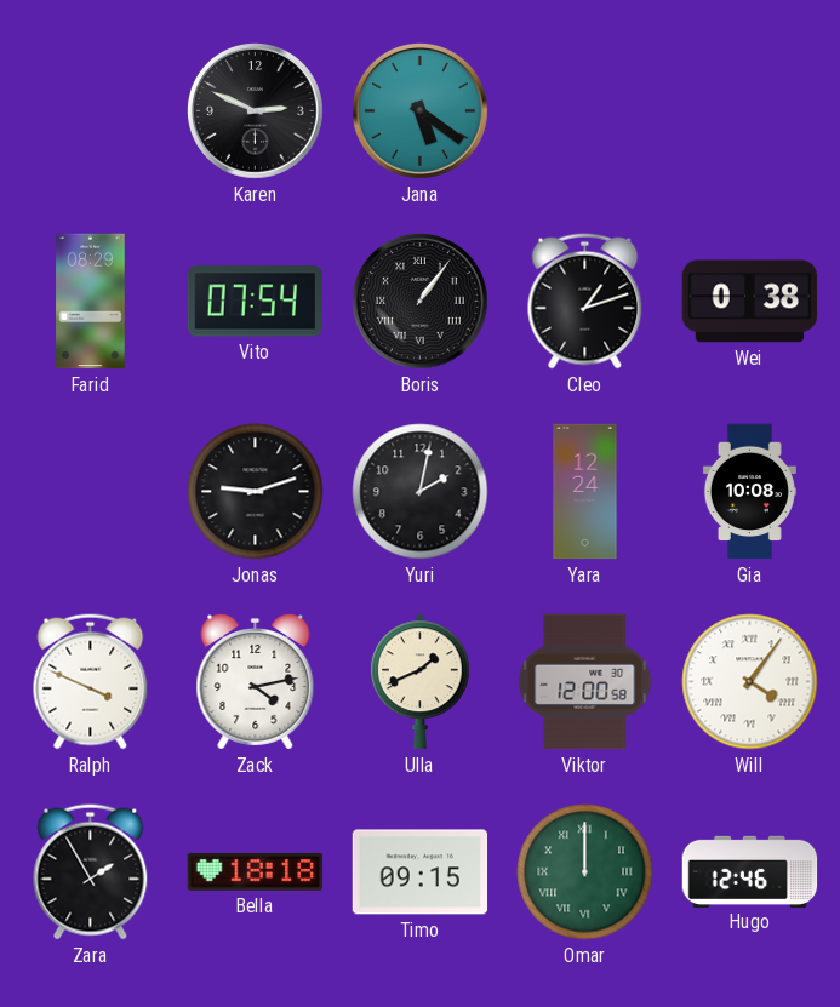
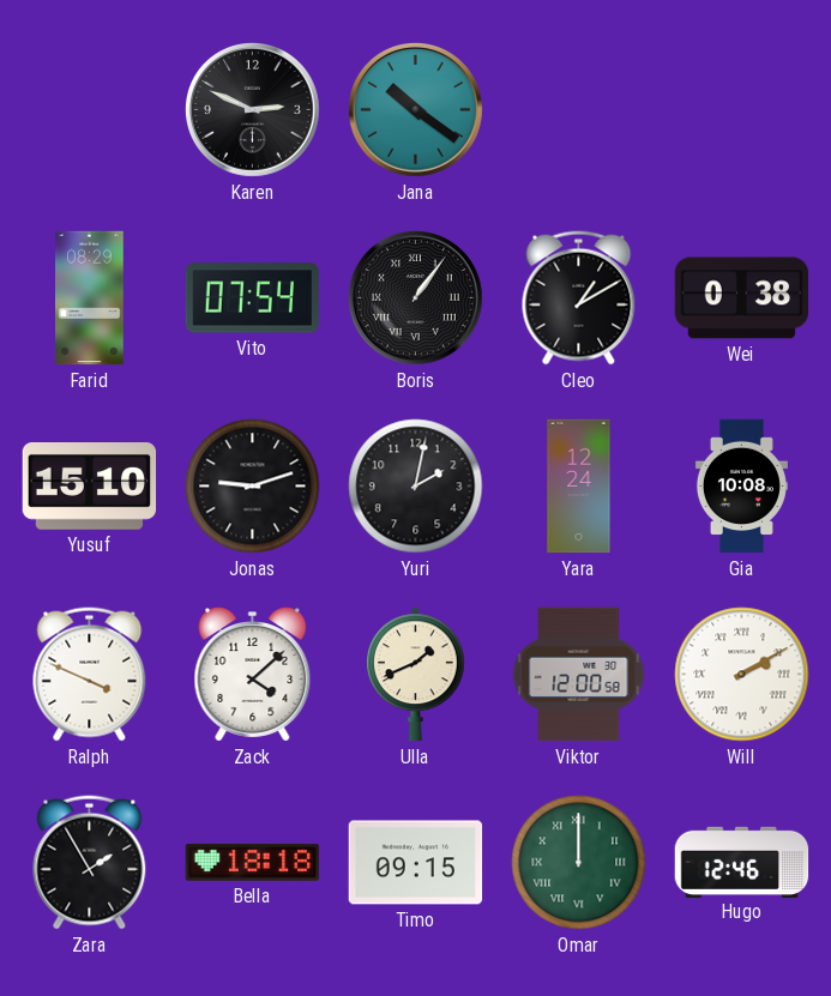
Jana: 5:21 -> 10:21 (416, 110)
Cleo: 1:12 -> 1:10 (579, 298)
Yusuf: none -> 15:10 (90, 487)
Zack: 4:13 -> 4:08 (253, 675)
Will: 4:06 -> 2:10 (742, 675)
